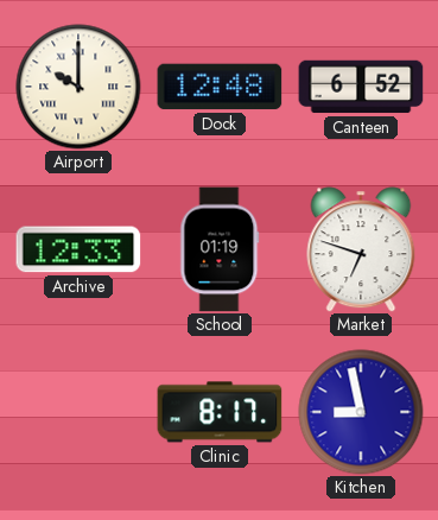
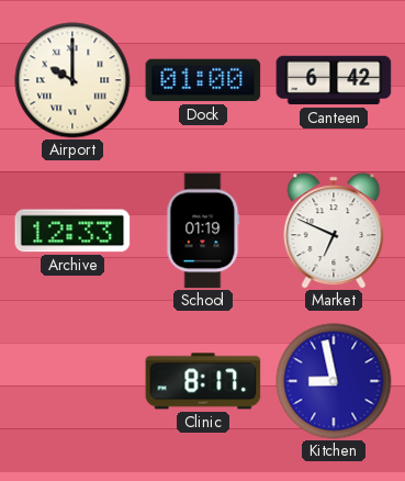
Dock: 12:48 -> 01:00 (203, 80)
Canteen: 6:52 -> 6:42 (334, 80)
Market: 6:48 -> 6:49 (334, 231)
